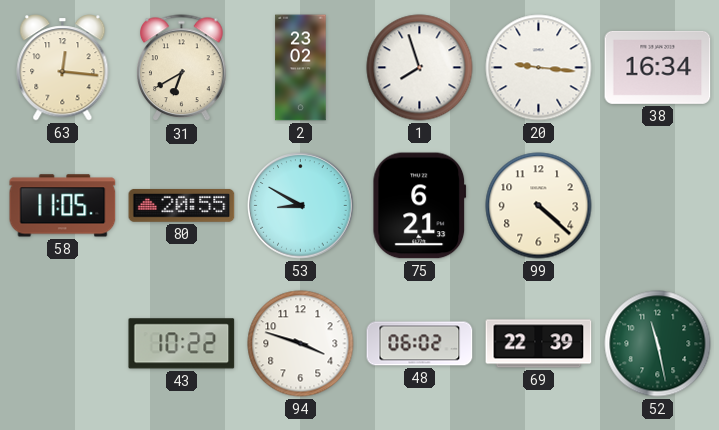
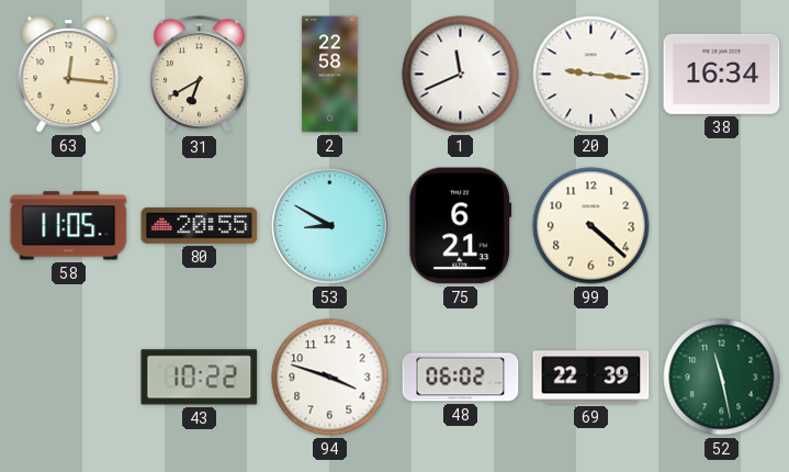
2: 23:02 -> 22:58 (330, 75)
1: 7:57 -> 11:41 (461, 75)
